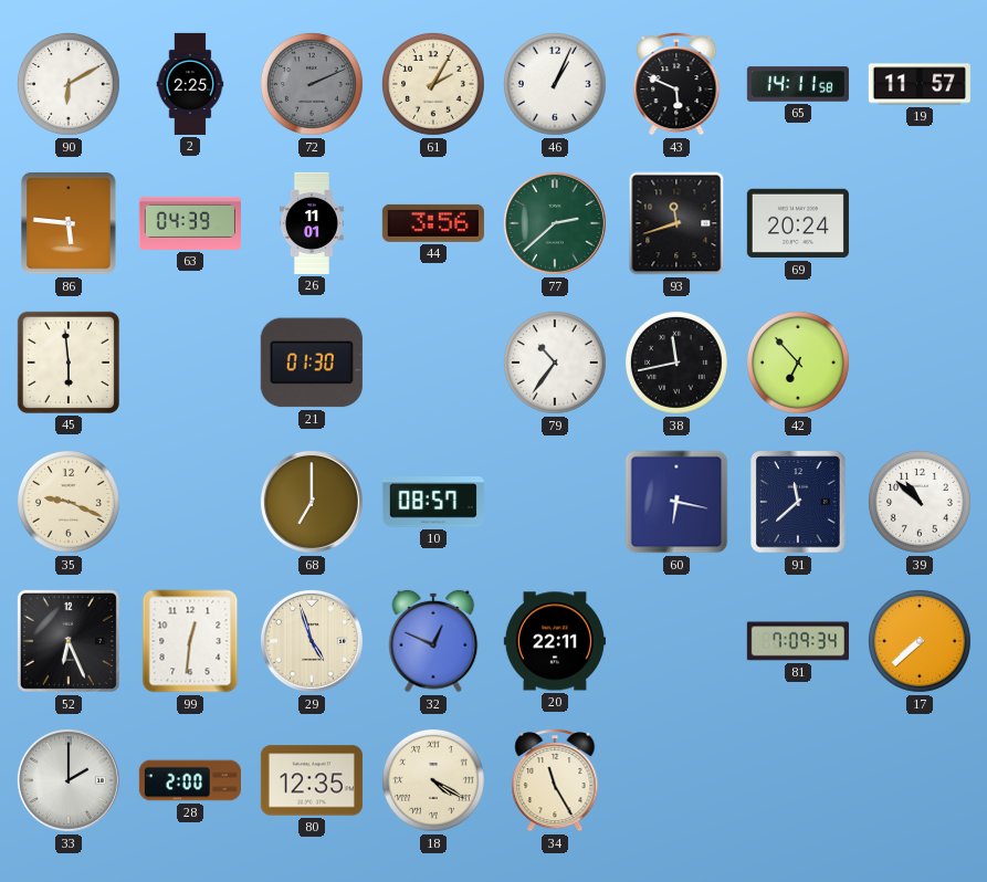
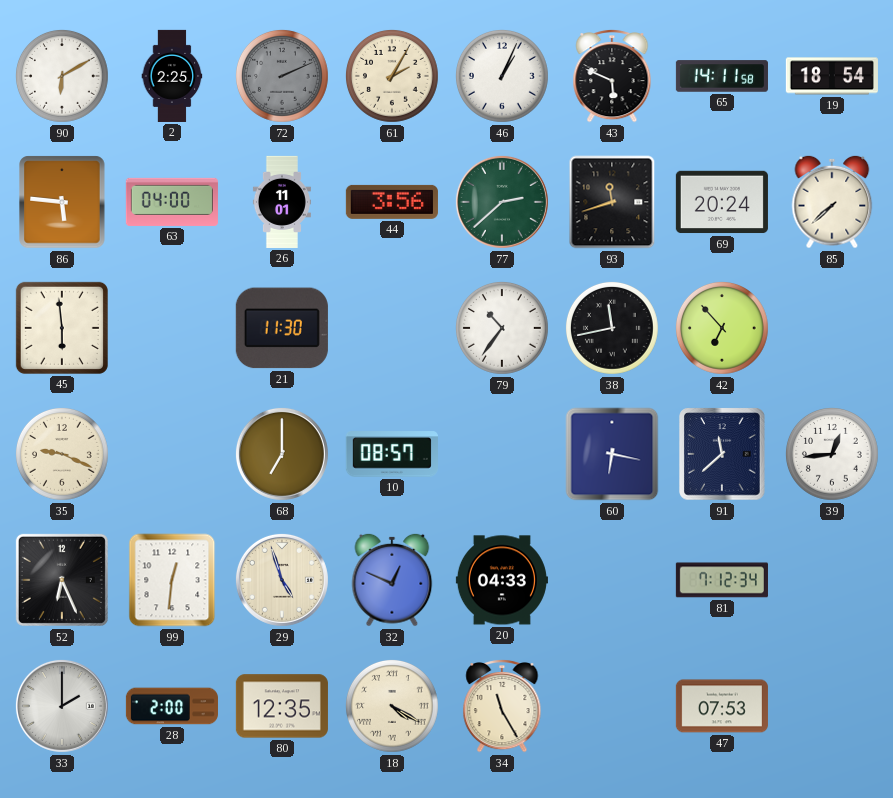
19: 11:57 -> 18:54 (832, 76)
63: 04:39 -> 04:00 (172, 202)
85: none -> 7:38 (832, 202)
21: 01:30 -> 11:30 (282, 328)
39: 10:52 -> 12:44 (833, 454)
20: 22:11 -> 04:33 (502, 580)
81: 7:09 -> 7:12 (722, 580)
17: 7:38 -> none (921, 641)
47: none -> 07:53 (722, 706)
